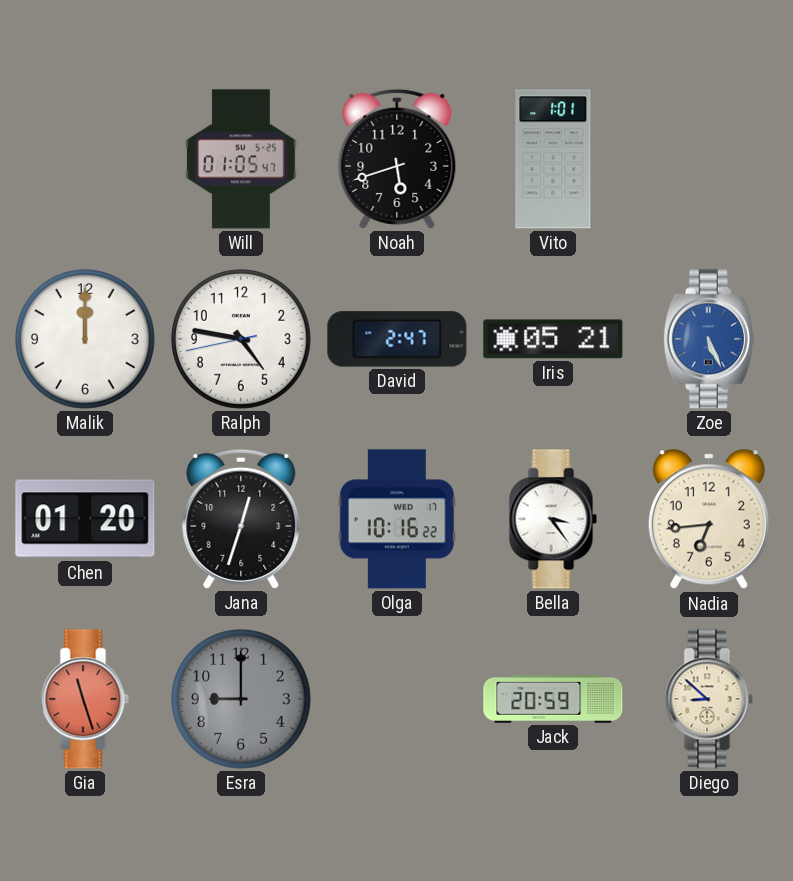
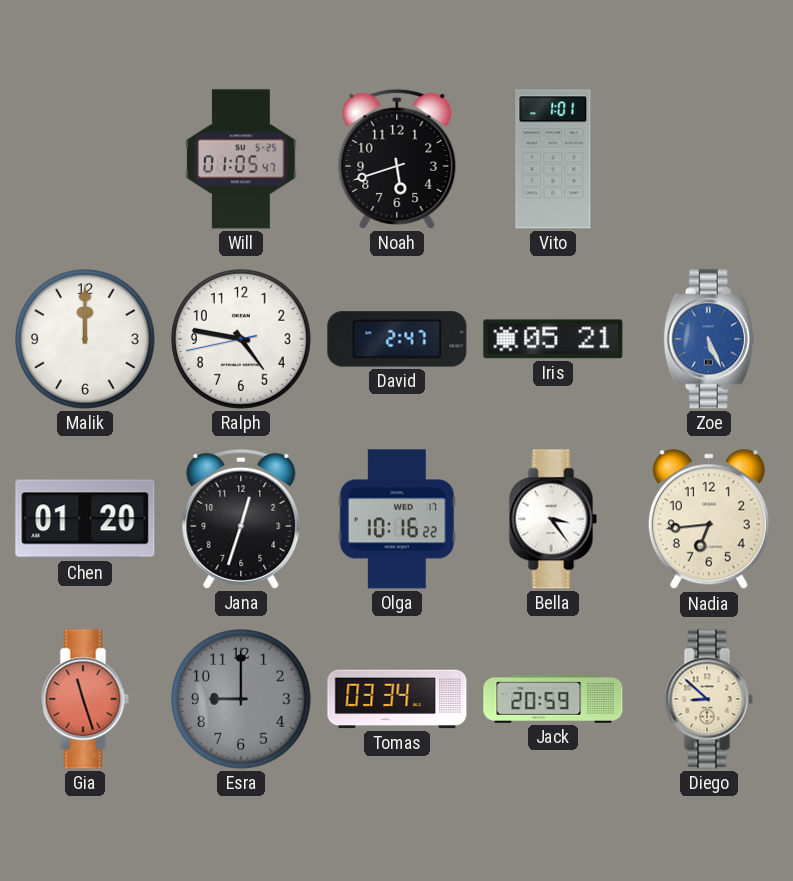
Tomas: none -> 03:34 (397, 699)
